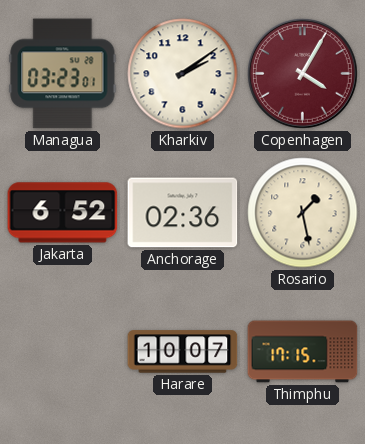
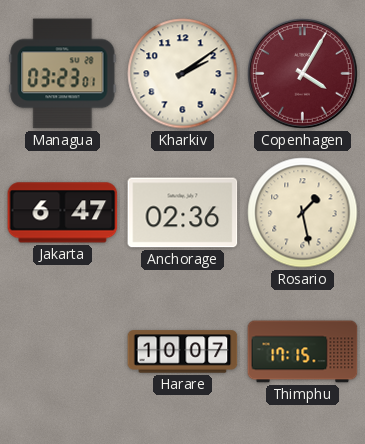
Jakarta: 6:52 -> 6:47 (63, 213)
